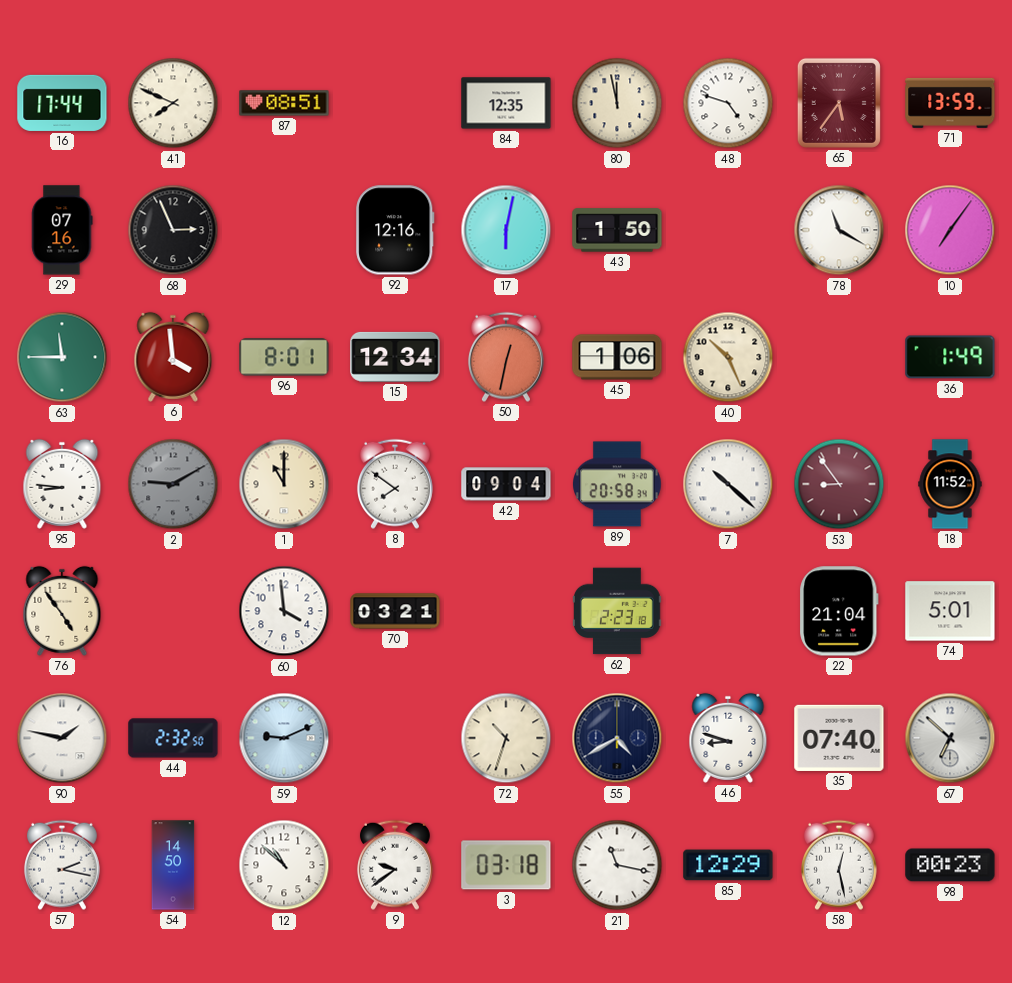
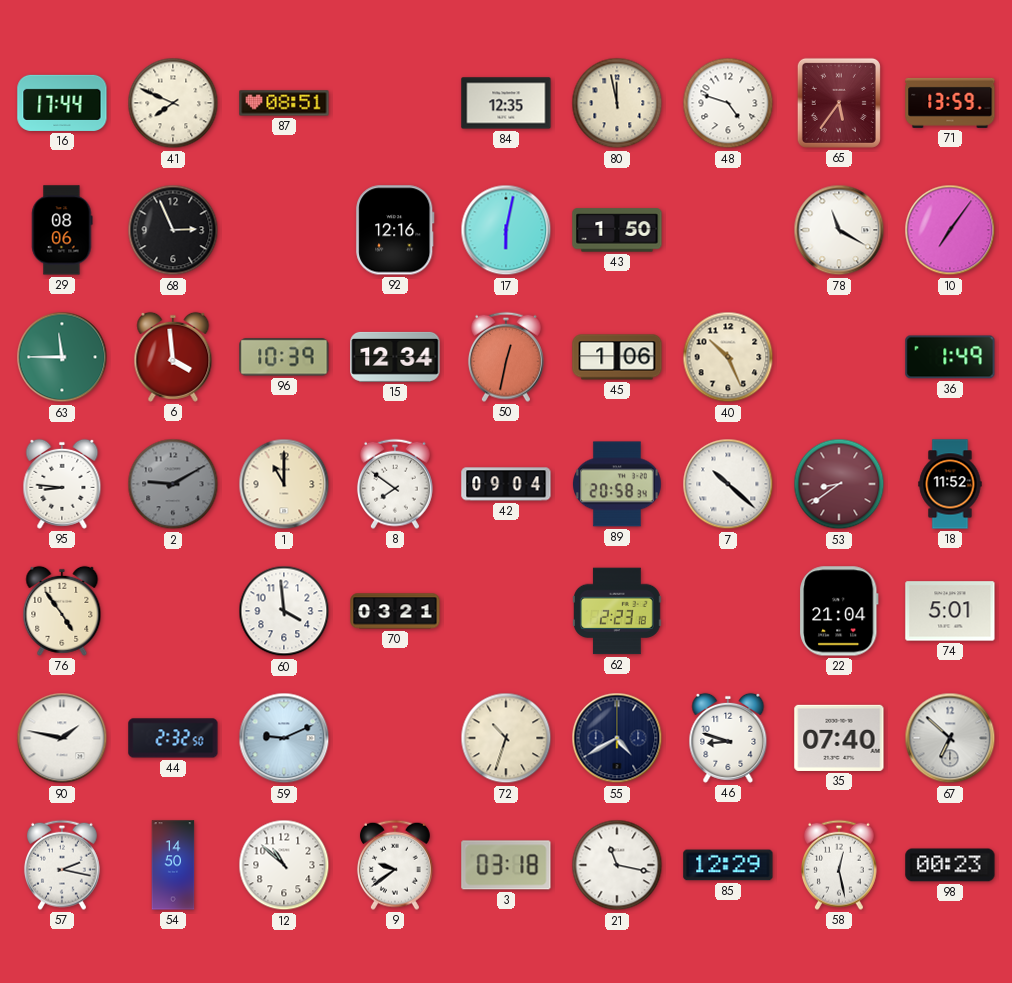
29: 07:16 -> 08:06 (62, 230)
96: 8:01 -> 10:39 (284, 357)
53: 8:54 -> 8:39 (839, 484)
